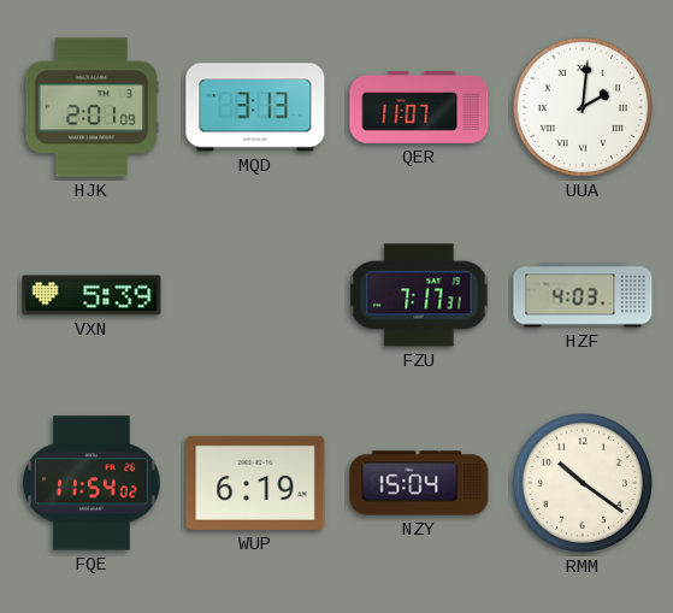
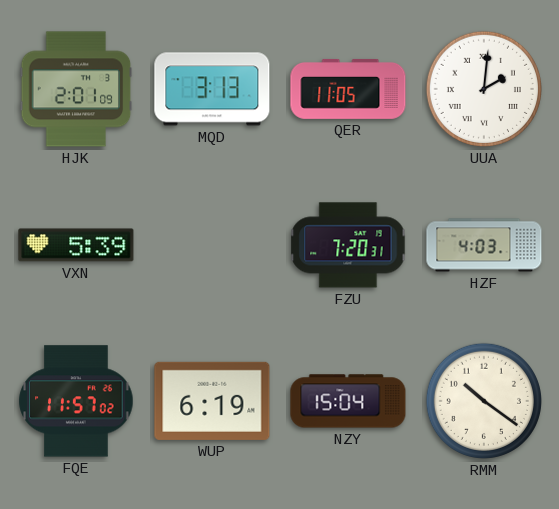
QER: 11:07 -> 11:05 (348, 89)
FZU: 7:17 -> 7:20 (348, 245)
FQE: 11:54 -> 11:57 (76, 401)
